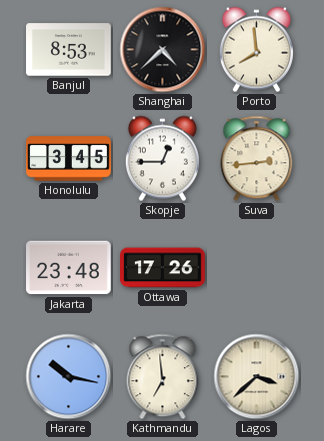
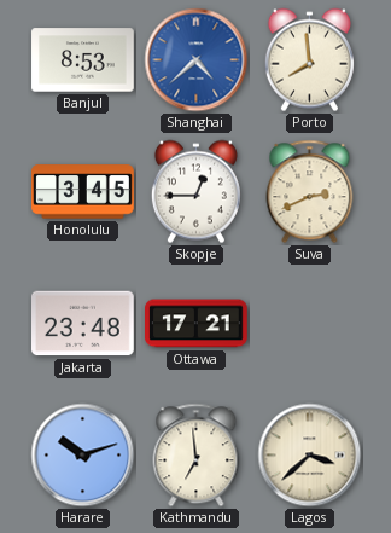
Shanghai dial: black -> blue (197, 60)
Suva: 2:44 -> 2:41 (310, 192)
Ottawa: 17:26 -> 17:21 (197, 324)
Harare: 10:17 -> 10:12 (83, 456)
